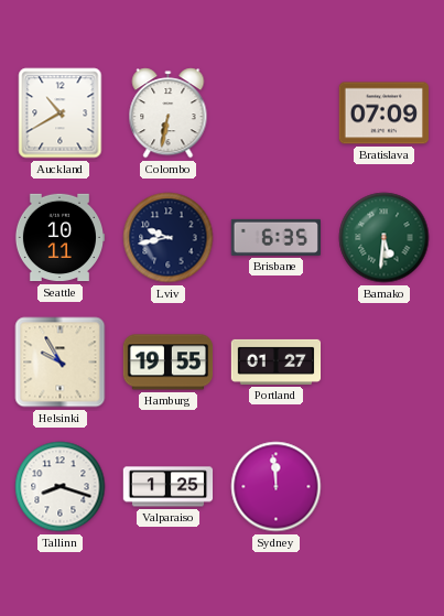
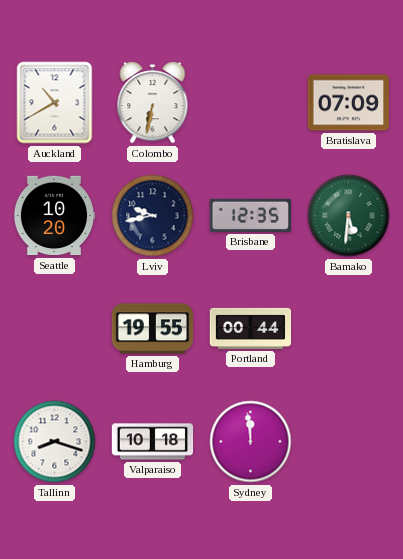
Seattle: 10:11 -> 10:20 (54, 216)
Brisbane: 6:35 -> 12:35 (250, 215)
Helsinki: 9:55 -> none (61, 363)
Portland: 01:27 -> 00:44 (251, 328)
Valparaiso: 1:25 -> 10:18 (153, 442)
